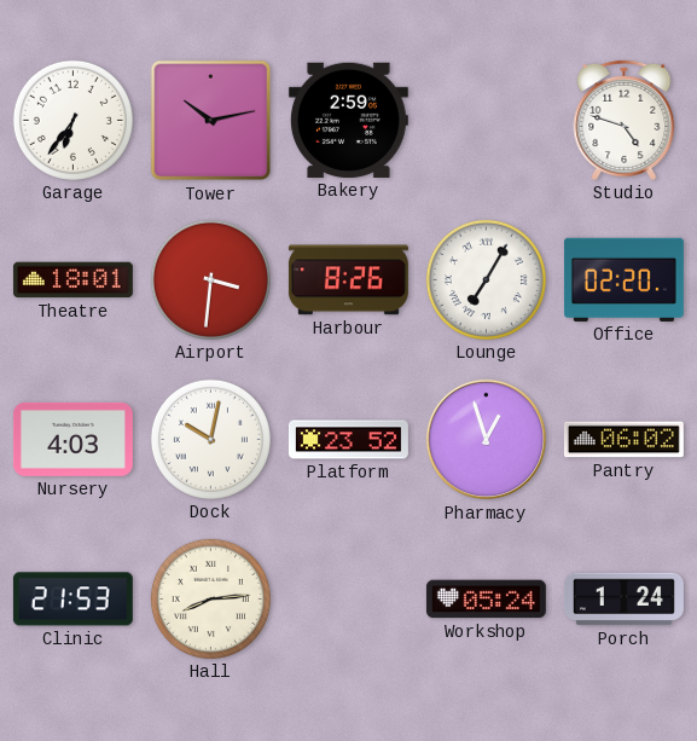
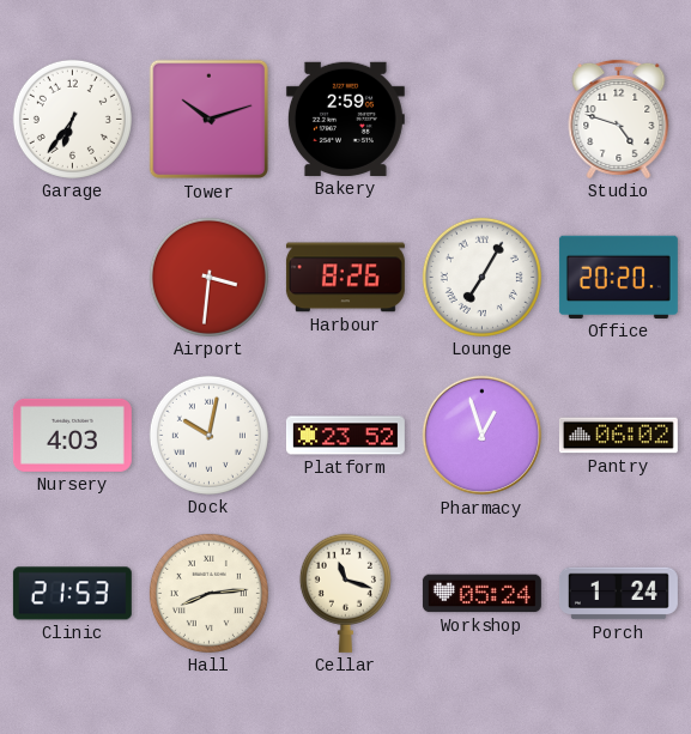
Tower: 10:13 -> 10:12 (210, 120)
Theatre: 18:01 -> none (72, 280)
Office: 02:20 -> 20:20 (618, 277)
Cellar: none -> 11:18 (345, 593)
